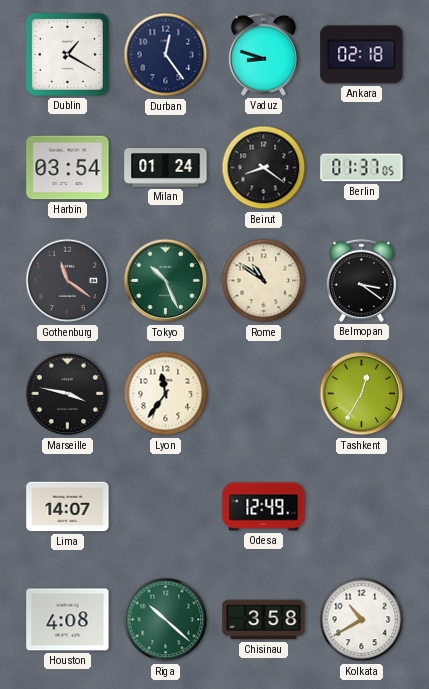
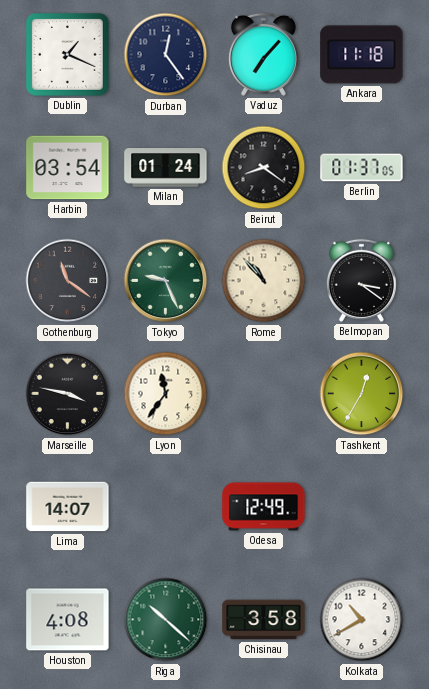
Dublin: 1:20 -> 1:19 (68, 55)
Vaduz: 8:48 -> 7:07 (263, 54)
Ankara: 02:18 -> 11:18 (362, 55)
Tokyo: 10:26 -> 9:26 (166, 281)
Rome: 10:51 -> 10:53 (264, 281)
